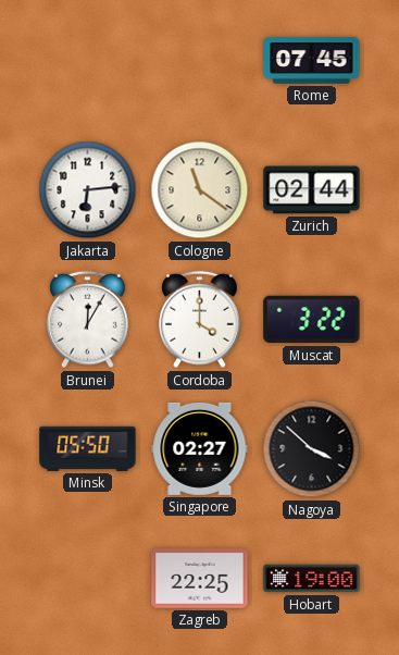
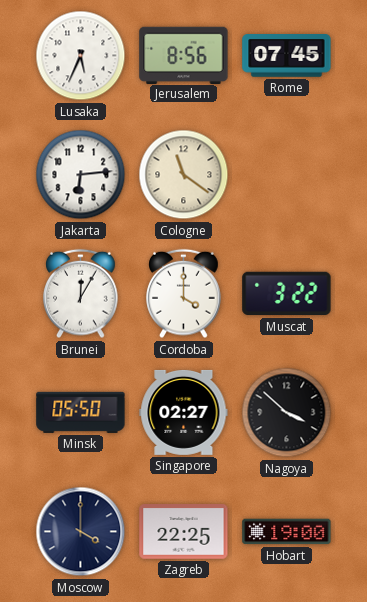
Lusaka: none -> 5:34 (81, 56)
Jerusalem: none -> 8:56 (184, 55)
Zurich: 02:44 -> none (312, 190)
Moscow: none -> 4:00 (81, 532)
